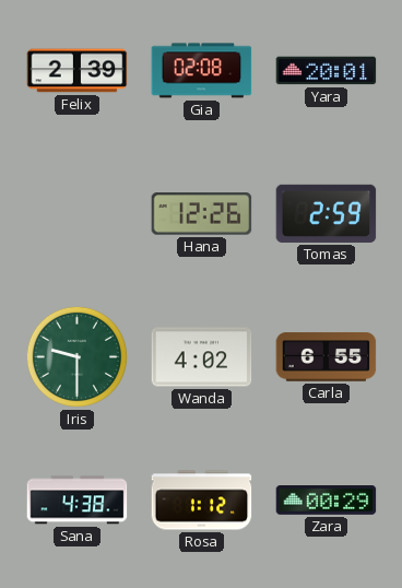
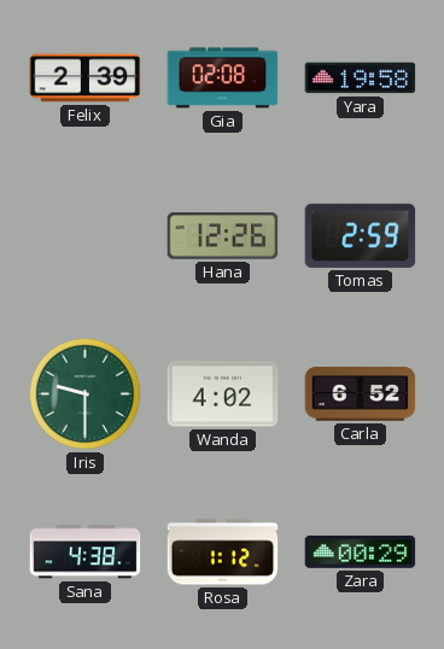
Yara: 20:01 -> 19:58 (361, 78)
Carla: 6:55 -> 6:52 (361, 394)
